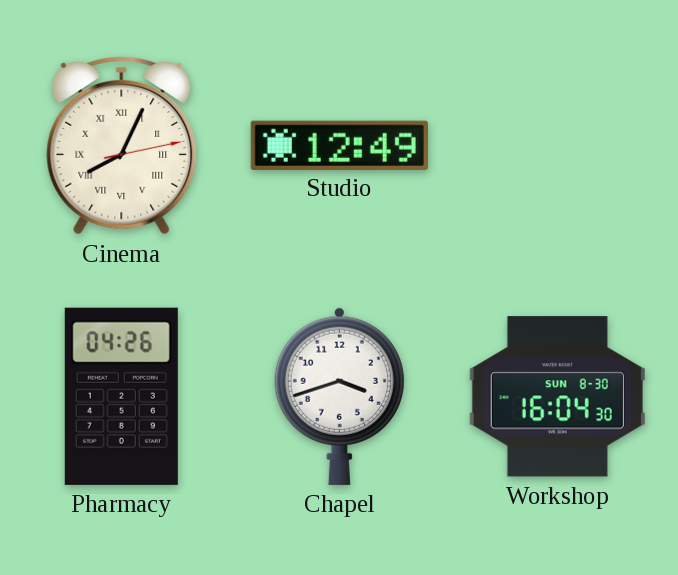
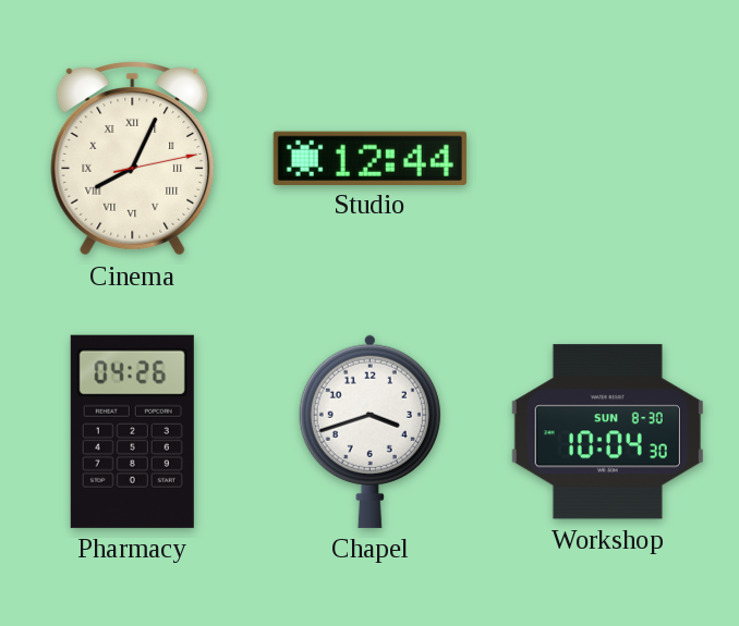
Studio: 12:49 -> 12:44 (370, 158)
Workshop: 16:04 -> 10:04 (607, 432)
